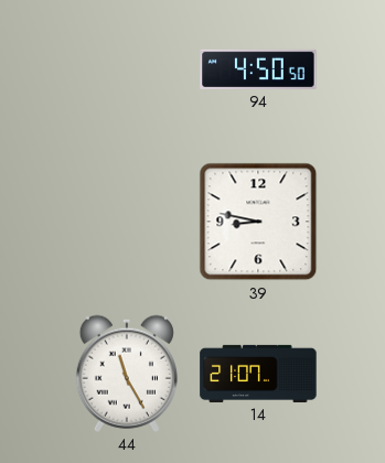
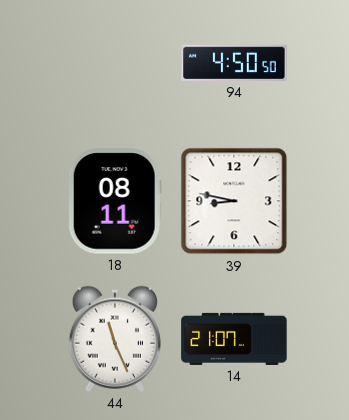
18: none -> 08:11 (115, 201)
44: 11:25 -> 11:26 (115, 339)
